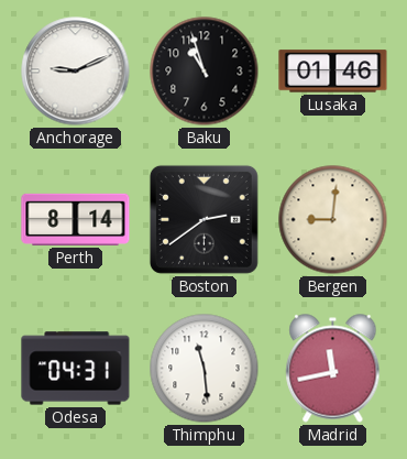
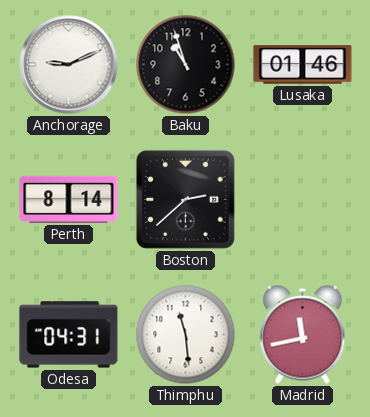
Boston: 2:39 -> 2:38 (185, 199)
Bergen: 9:01 -> none (333, 220)
